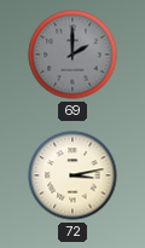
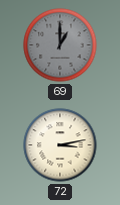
69: 2:00 -> 1:00 (60, 45)
